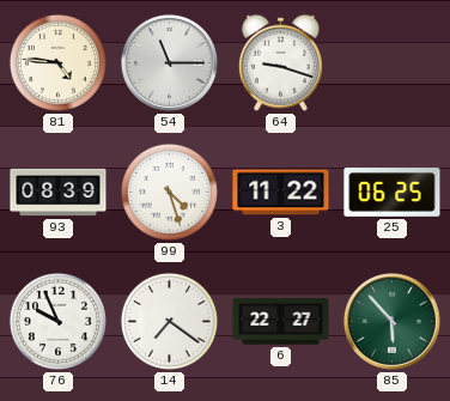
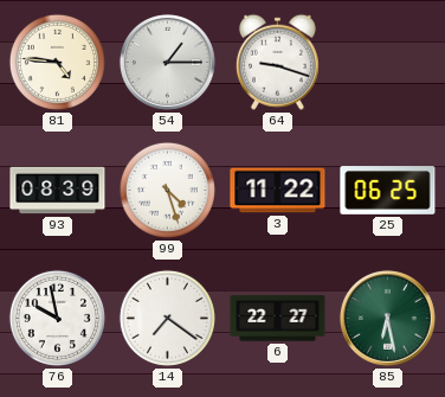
54: 11:15 -> 1:15 (167, 62)
76: 9:56 -> 9:58 (57, 318)
85: 5:53 -> 6:28 (387, 318)
